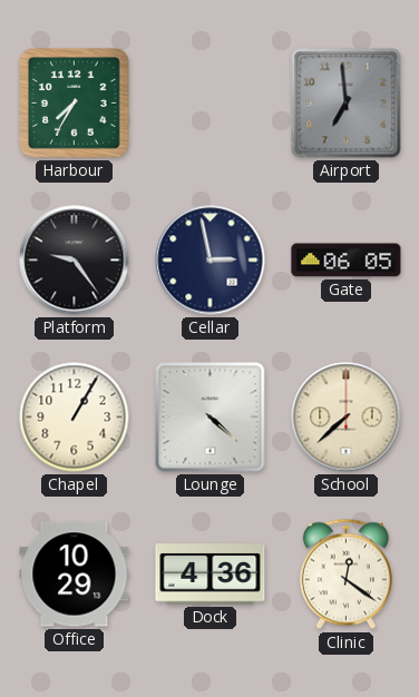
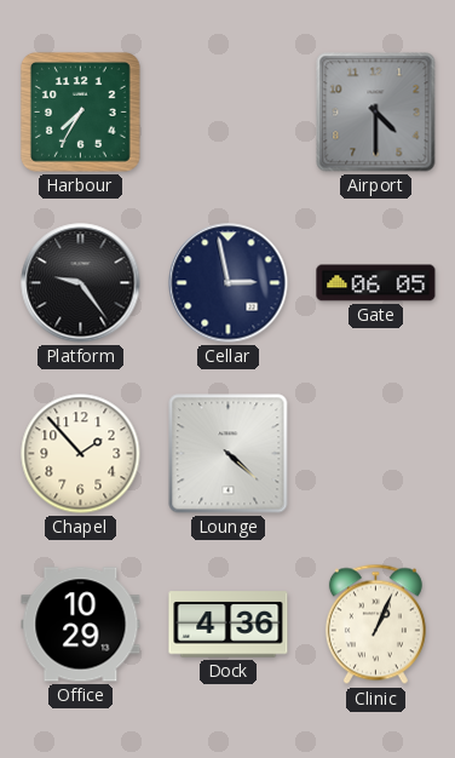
Airport: 6:59 -> 4:30 (376, 113)
Chapel: 1:05 -> 1:53 (81, 454)
School: 7:38 -> none (347, 418)
Clinic: 12:21 -> 1:04 (375, 625)
